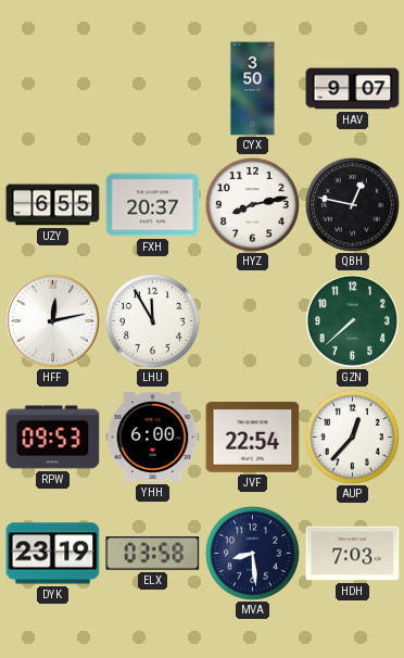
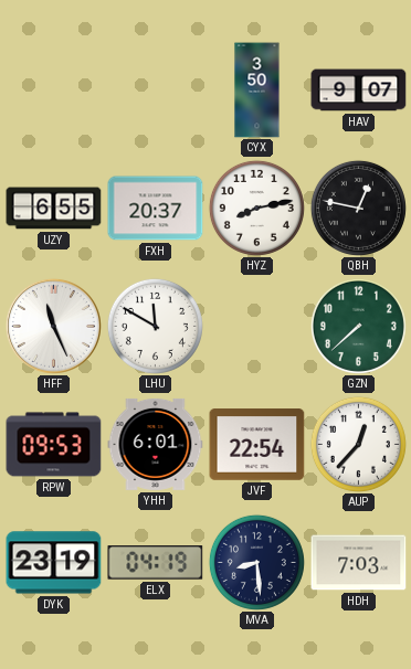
HFF: 12:13 -> 11:26 (53, 326)
LHU: 11:55 -> 11:50 (155, 326)
YHH: 6:00 -> 6:01 (156, 444)
ELX: 03:58 -> 04:19 (156, 563)
